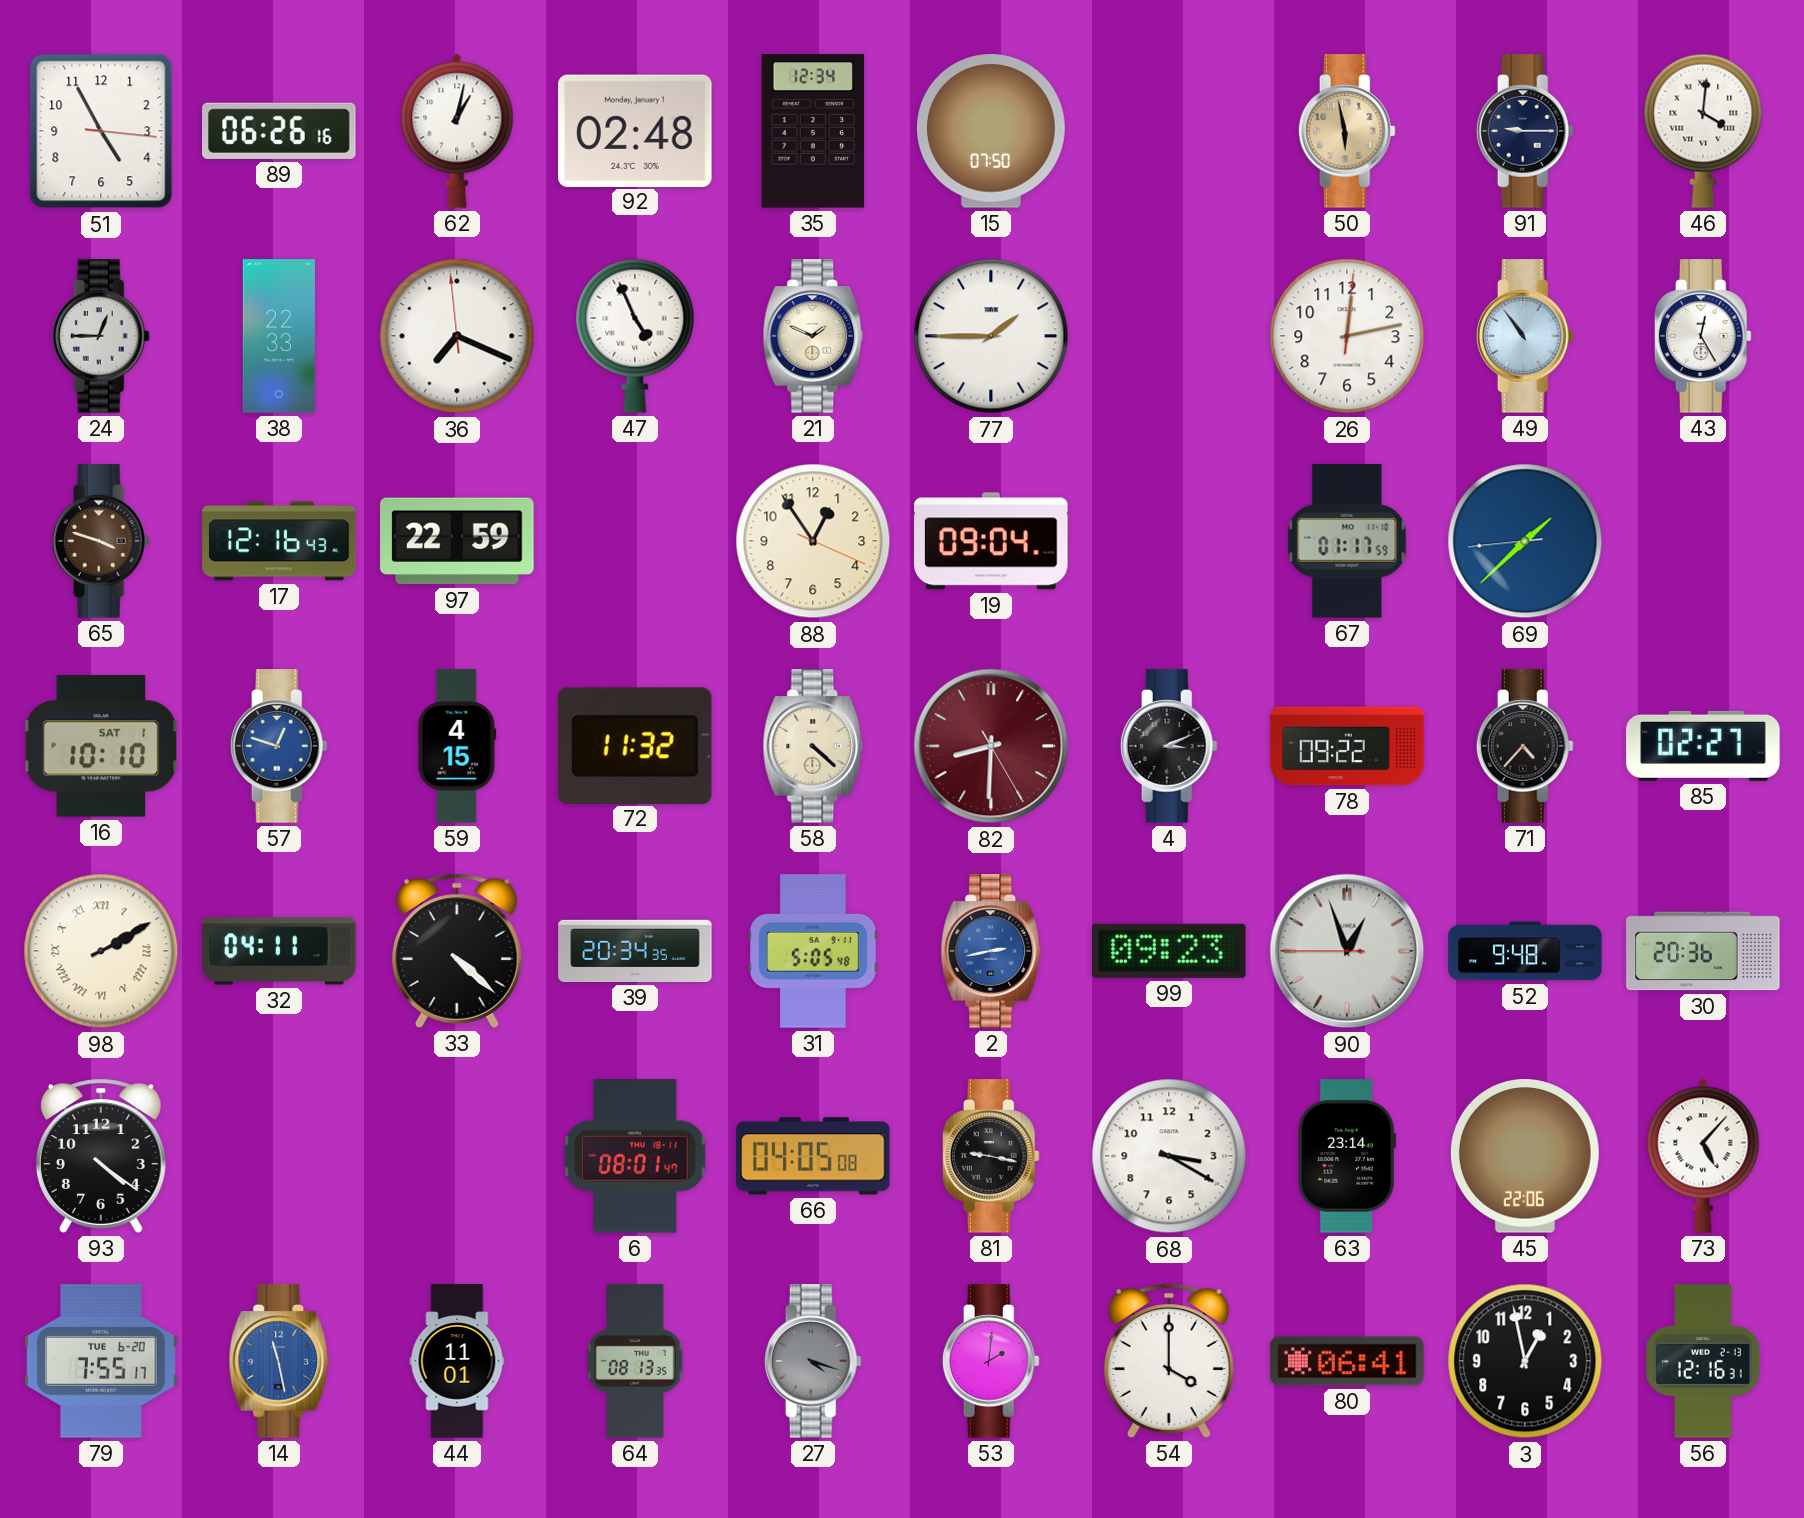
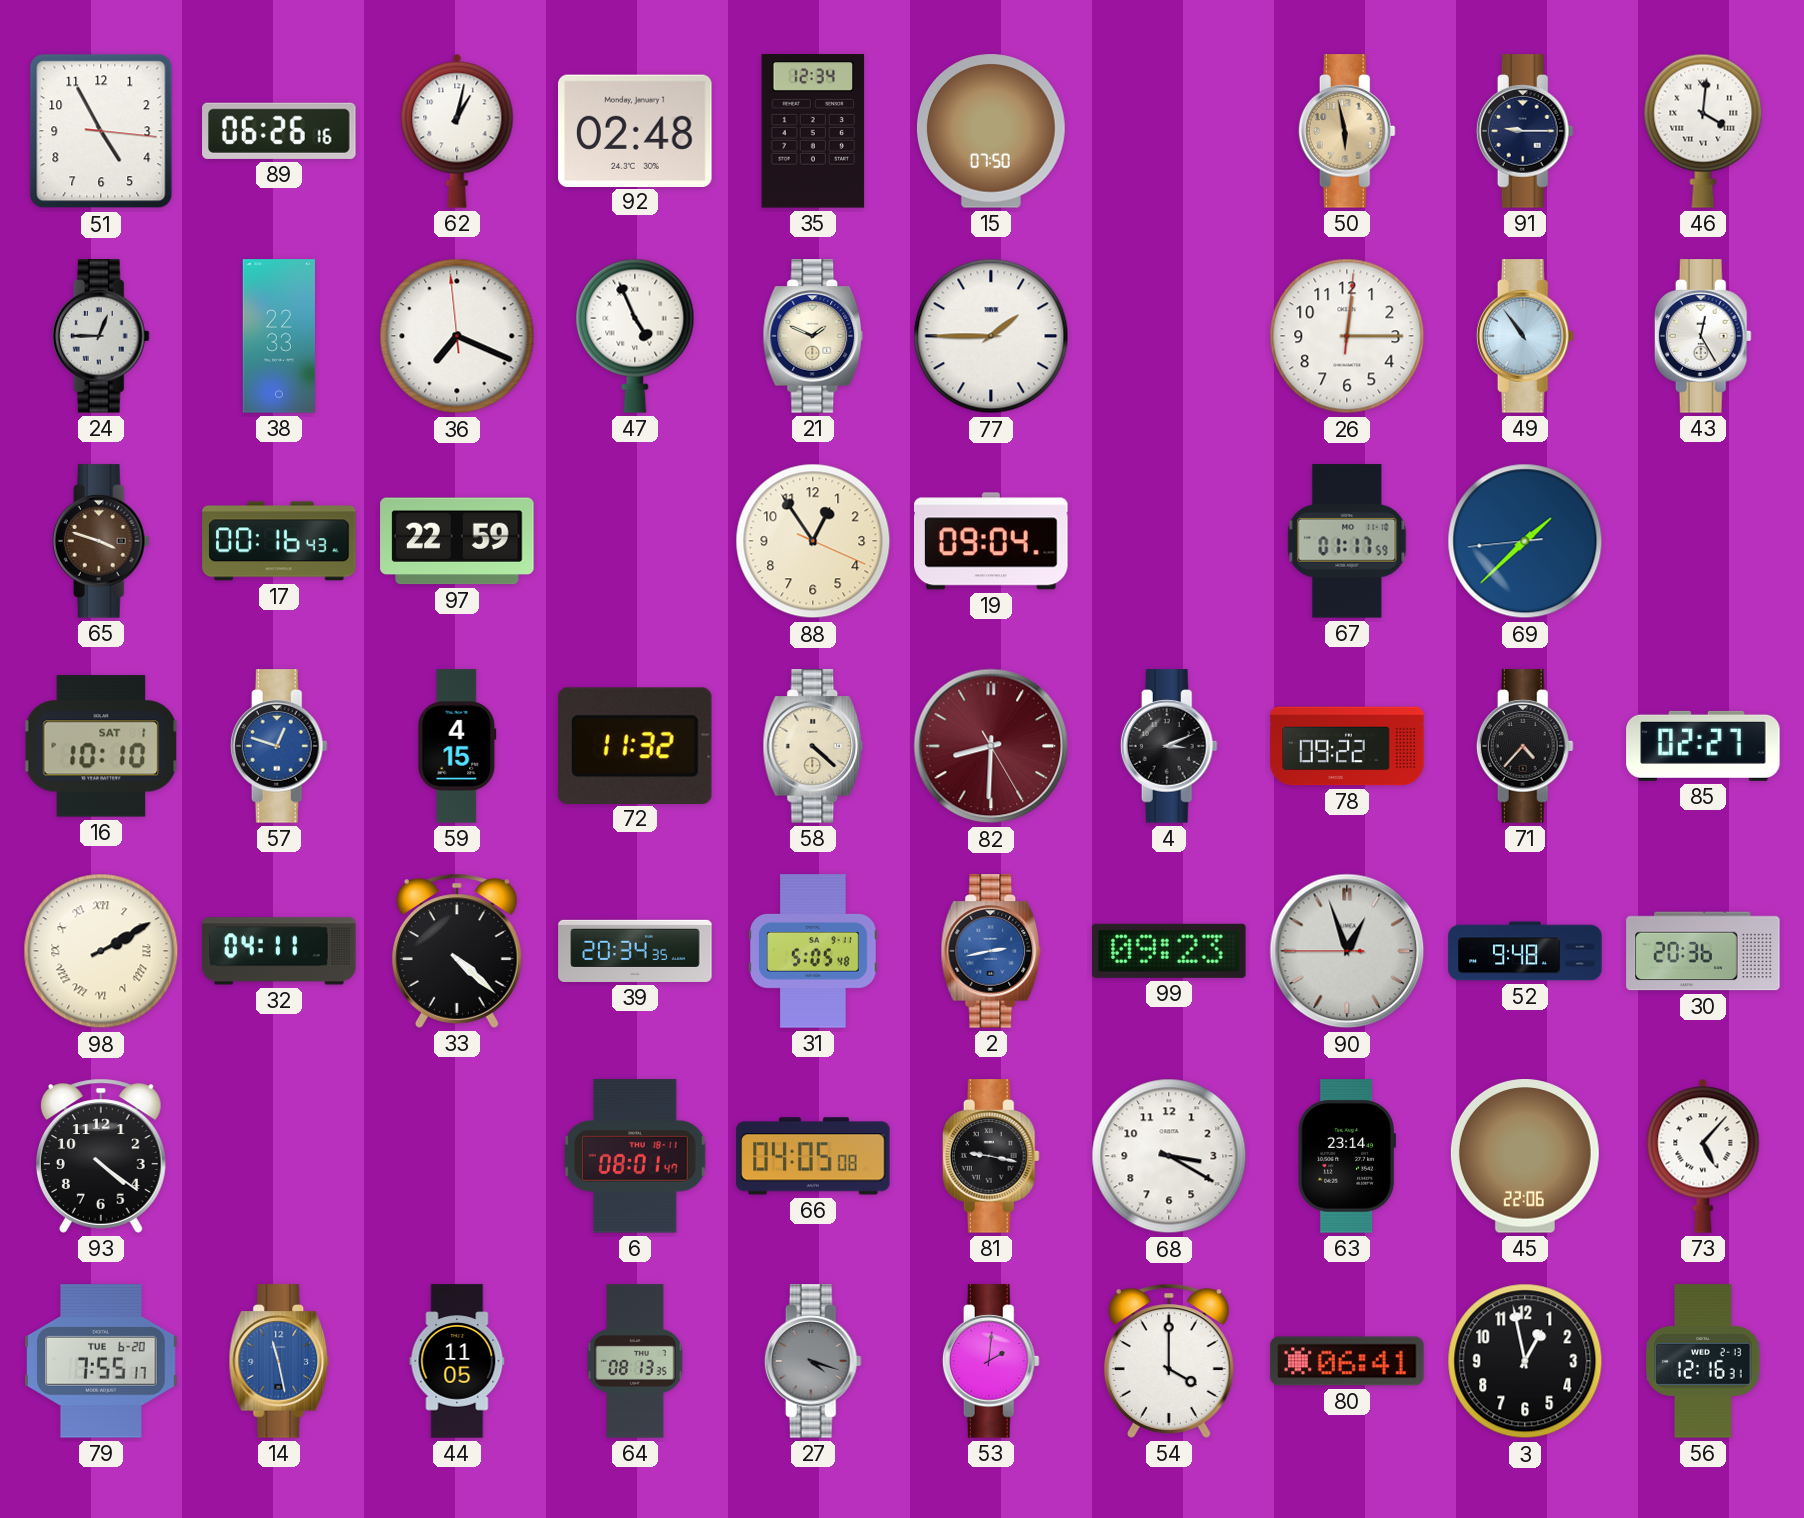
26: 12:13 -> 12:15 (1347, 336)
17: 12:16 -> 00:16 (279, 541)
44: 11:01 -> 11:05 (457, 1361)
